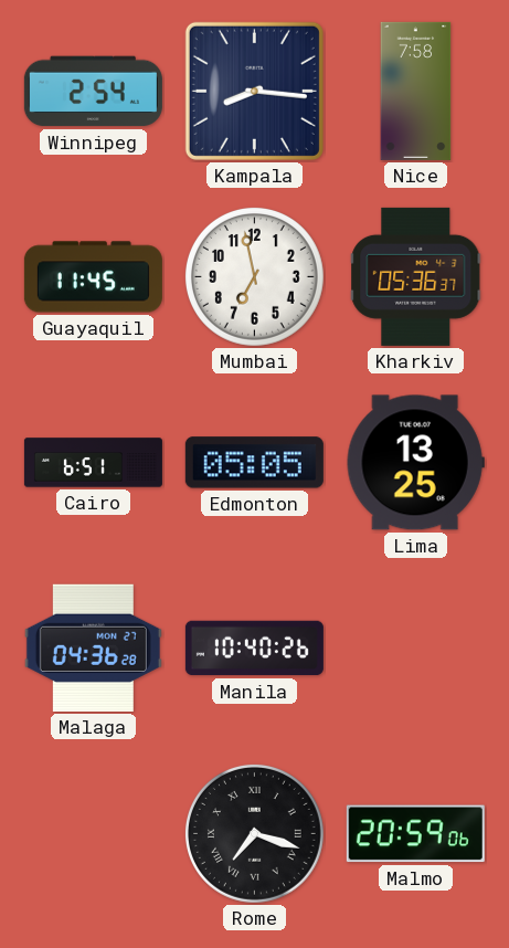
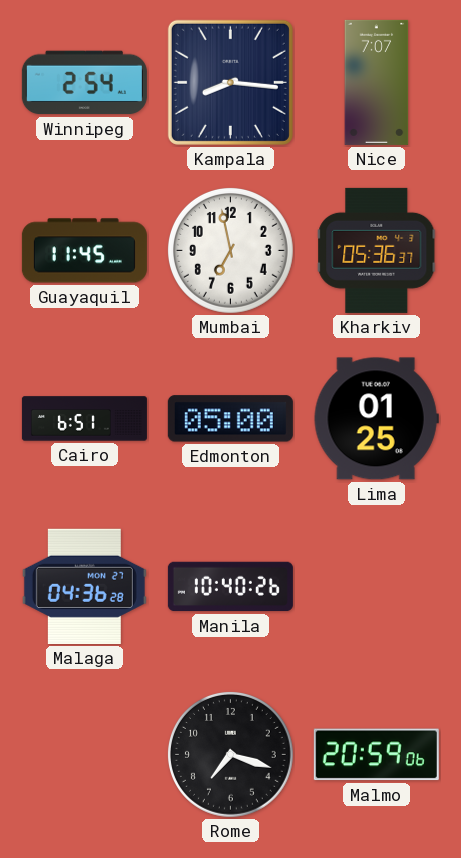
Nice: 7:58 -> 7:07 (377, 82)
Edmonton: 05:05 -> 05:00 (230, 419)
Lima: 13:25 -> 01:25 (376, 419)
Rome numerals: Roman -> Arabic (230, 754)
